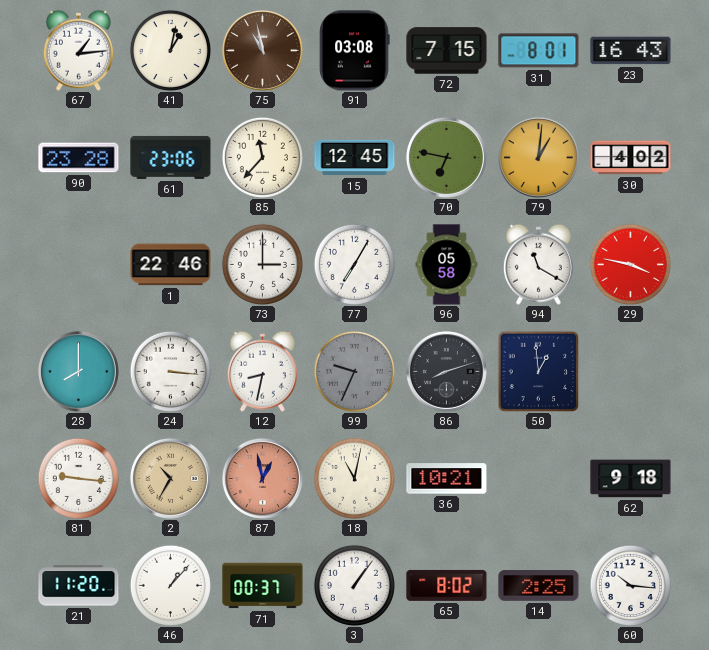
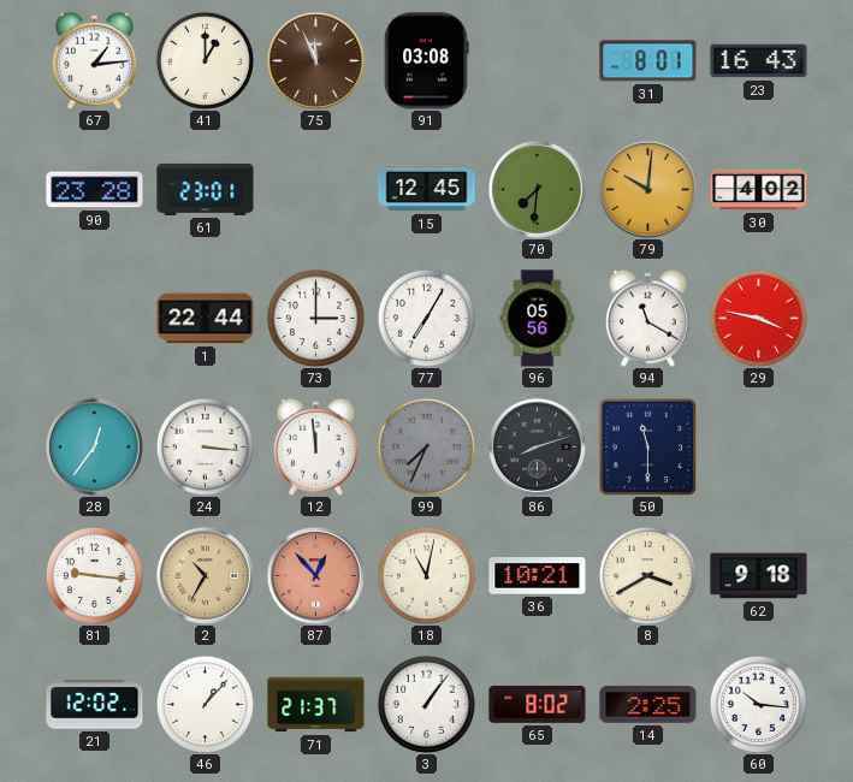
41: 1:02 -> 1:00 (205, 60)
75: 10:58 -> 11:56 (315, 60)
72: 7:15 -> none (447, 51)
61: 23:06 -> 23:01 (206, 189)
85: 11:37 -> none (262, 157)
70: 6:47 -> 7:31 (537, 189)
79: 1:01 -> 10:01 (647, 189)
1: 22:46 -> 22:44 (206, 319)
96: 05:58 -> 05:56 (538, 319)
28: 8:00 -> 12:36 (94, 446)
12: 8:32 -> 11:59 (315, 446)
99: 9:34 -> 7:34 (426, 446)
50: 12:59 -> 11:30 (647, 446)
87: 12:58 -> 12:53 (315, 575)
8: none -> 3:40 (647, 575)
21: 11:20 -> 12:02 (95, 705)
71: 00:37 -> 21:37 (316, 705)
